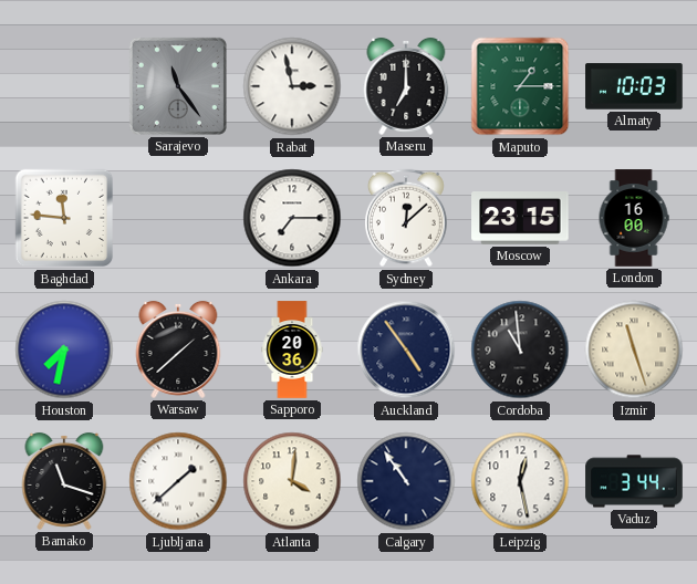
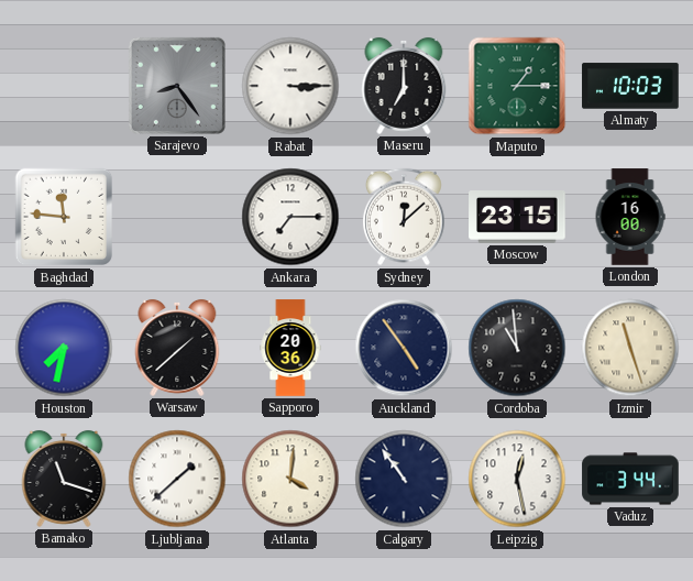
Sarajevo: 11:24 -> 8:24 (177, 86)
Rabat: 2:58 -> 3:15 (290, 86)
